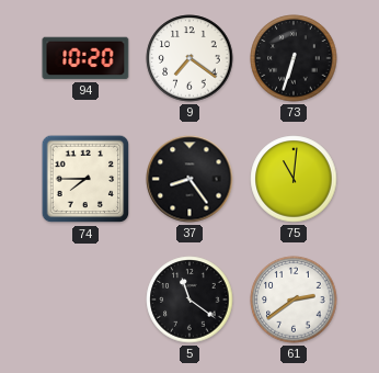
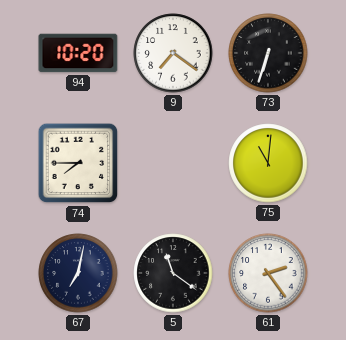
37: 8:24 -> none (190, 179)
67: none -> 7:02 (78, 273)
61: 2:39 -> 2:24 (268, 273)
